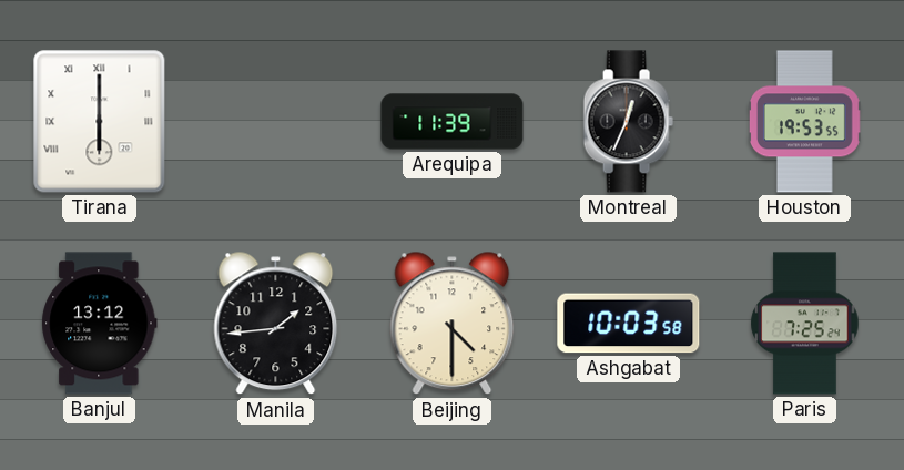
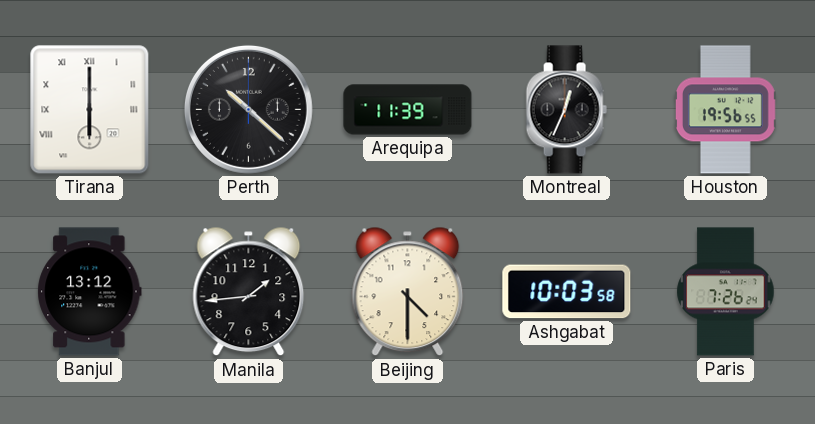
Perth: none -> 10:22 (248, 109)
Houston: 19:53 -> 19:56 (725, 110)
Paris: 7:25 -> 7:26 (726, 292)
